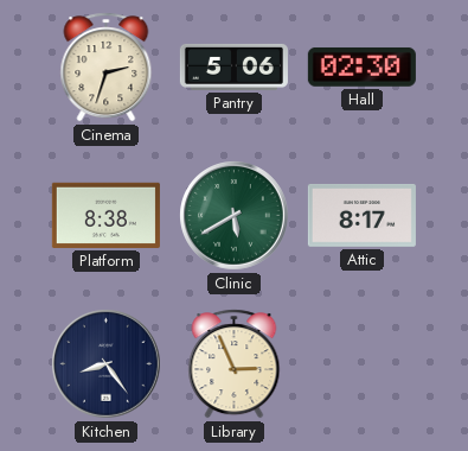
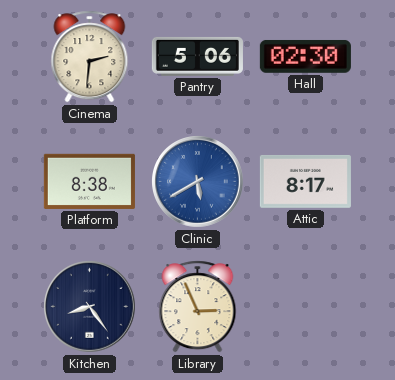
Cinema: 2:33 -> 2:31 (90, 57)
Clinic dial: green -> blue (198, 182)
